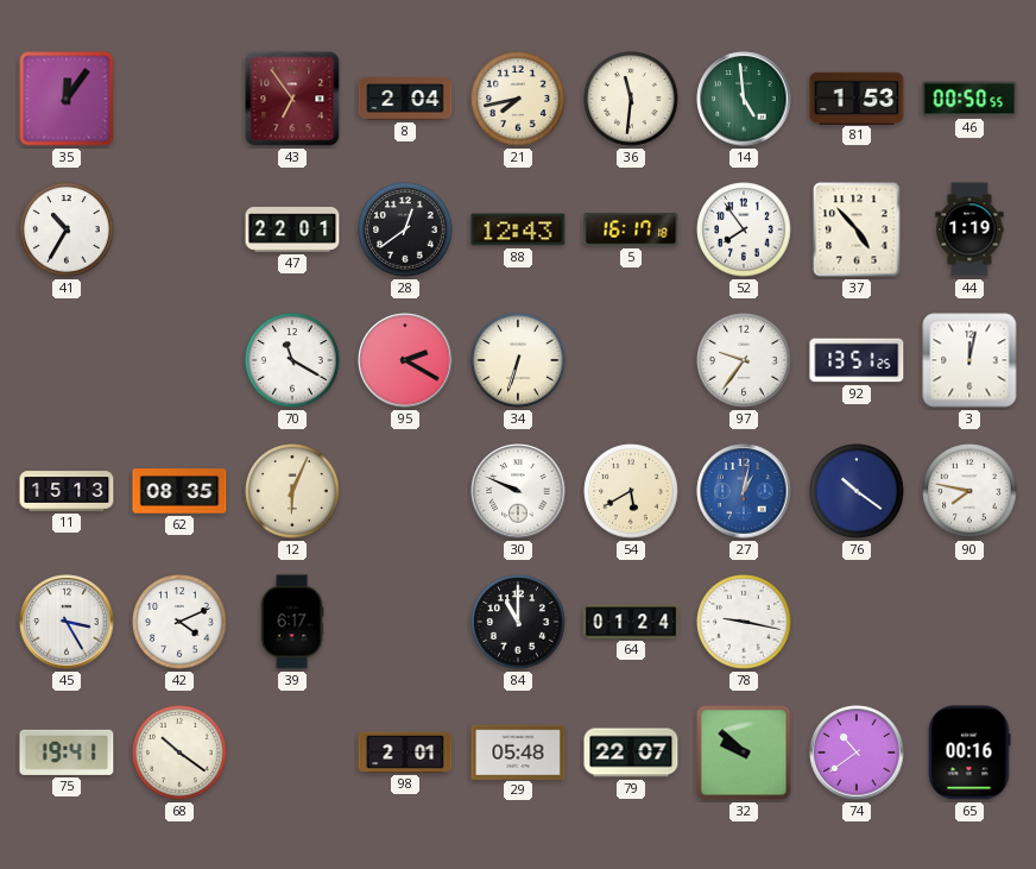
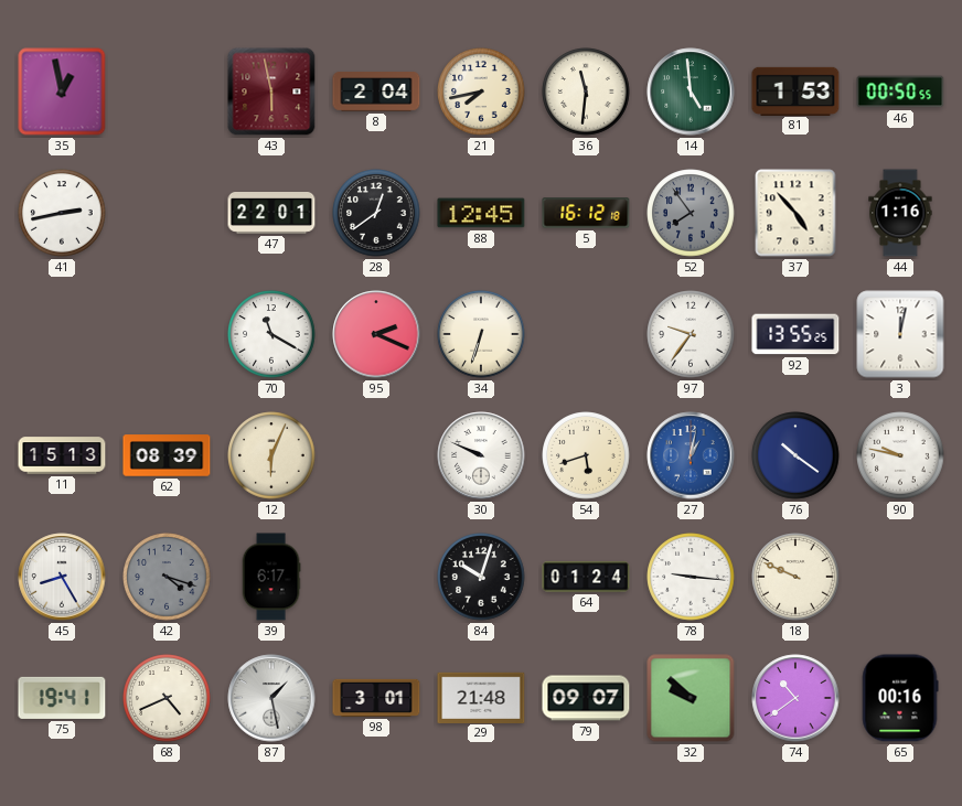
35: 12:06 -> 12:58 (62, 92)
43: 6:54 -> 5:58 (271, 92)
41: 10:35 -> 2:43 (62, 213)
88: 12:43 -> 12:45 (481, 213)
5: 16:17 -> 16:12 (586, 213)
52 dial: white -> grey (691, 213)
44: 1:19 -> 1:16 (900, 213)
95: 2:20 -> 2:19 (376, 334)
92: 13:51 -> 13:55 (795, 334)
62: 08:35 -> 08:39 (167, 455)
54: 5:40 -> 5:42 (586, 455)
90: 7:47 -> 9:47 (900, 455)
45: 3:25 -> 8:25 (62, 577)
42: 4:11 -> 4:18 (167, 577)
42 dial: white -> grey (167, 577)
84: 11:00 -> 10:03 (481, 577)
78: 9:17 -> 9:16 (691, 577)
18: none -> 9:49 (795, 577)
68: 10:21 -> 4:41 (167, 698)
87: none -> 1:28 (271, 698)
98: 2:01 -> 3:01 (376, 698)
29: 05:48 -> 21:48 (481, 697)
79: 22:07 -> 09:07 (586, 698)
